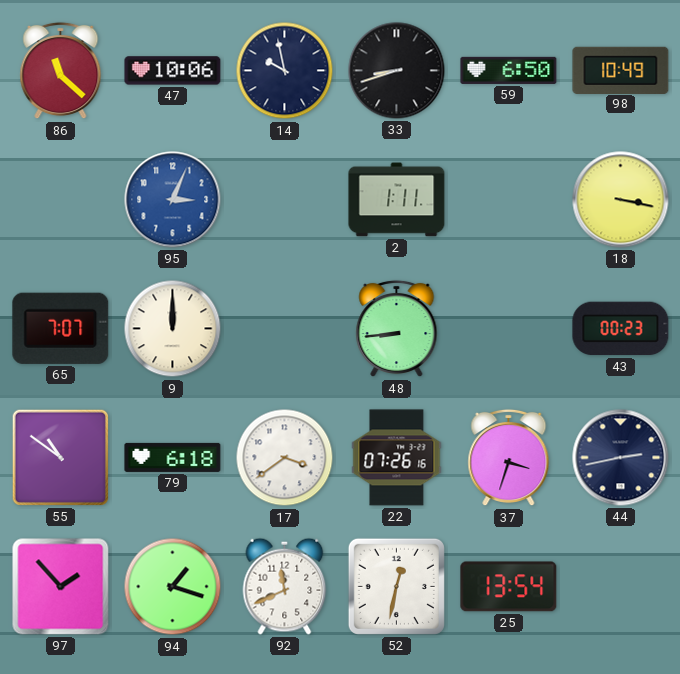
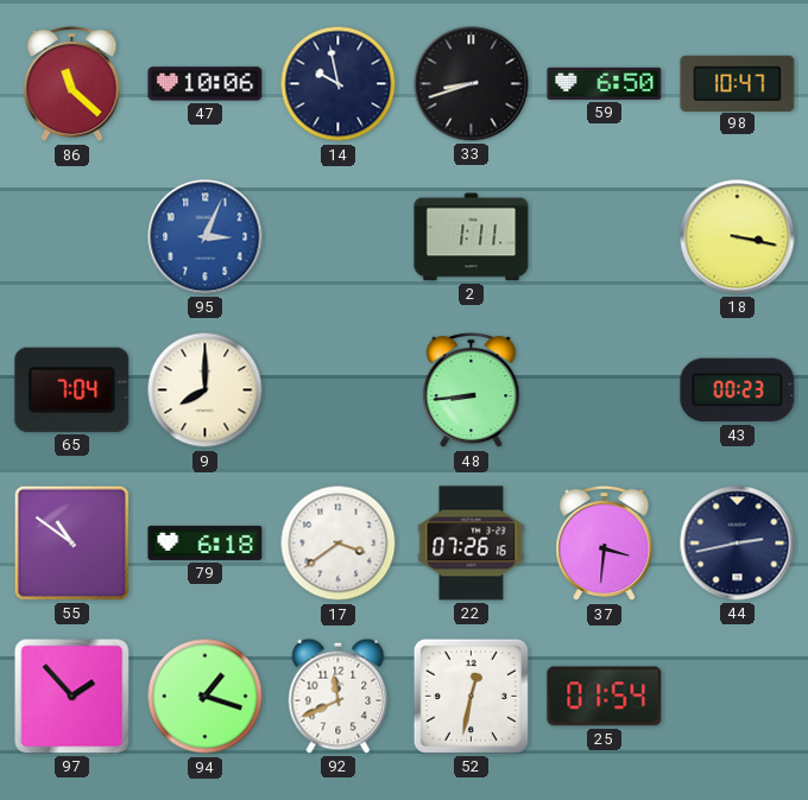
98: 10:49 -> 10:47 (738, 83)
65: 7:07 -> 7:04 (72, 389)
9: 12:00 -> 8:00 (206, 391)
37: 3:33 -> 3:31 (605, 544)
25: 13:54 -> 01:54 (605, 697)
